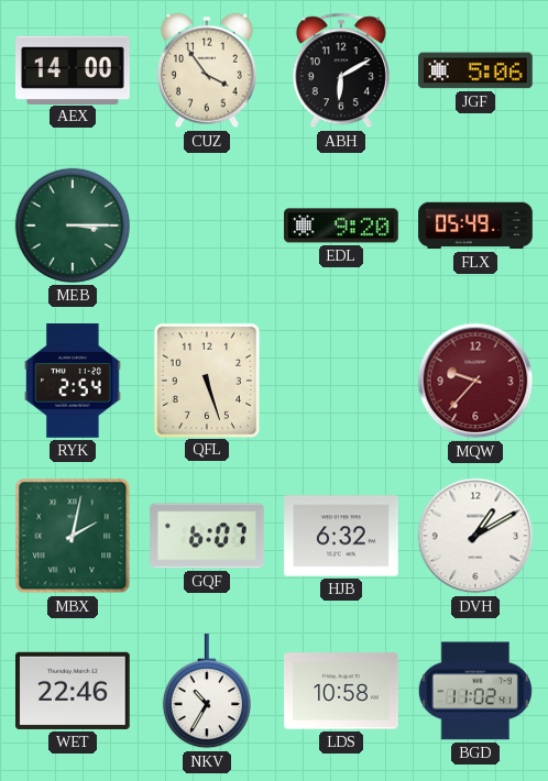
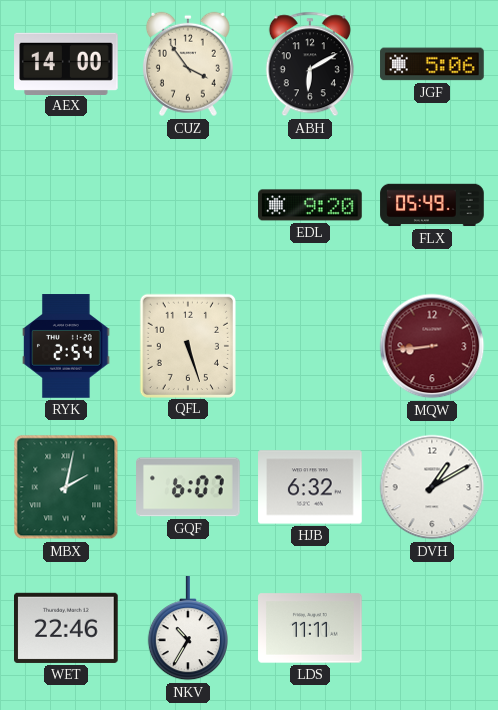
MEB: 3:15 -> none (73, 226)
MQW: 9:37 -> 8:44 (432, 346)
LDS: 10:58 -> 11:11 (310, 628)
BGD: 11:02 -> none (475, 691)
